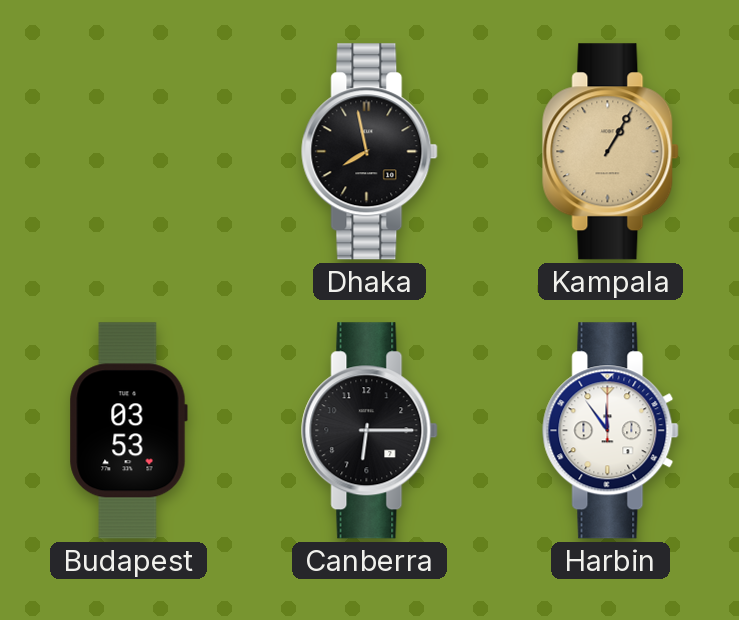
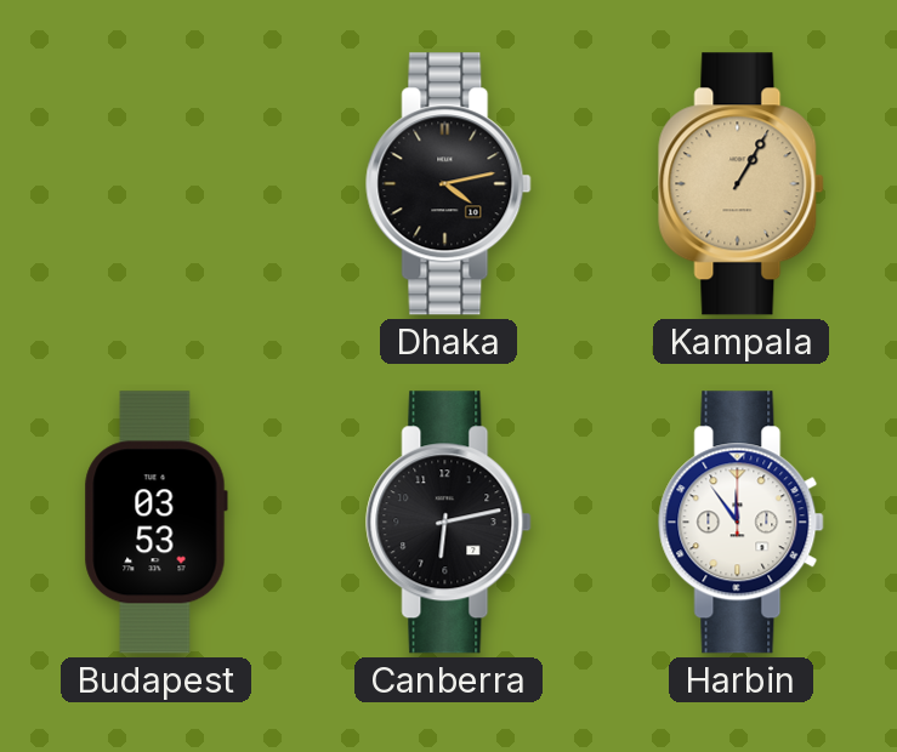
Dhaka: 7:58 -> 4:13 (449, 184)
Canberra: 6:15 -> 6:13 (449, 523)
